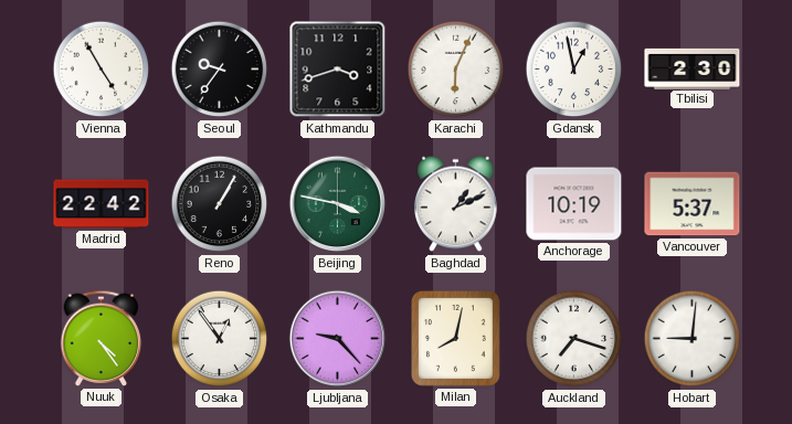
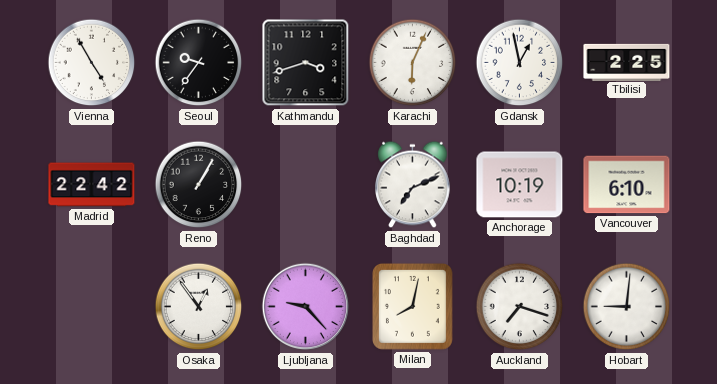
Tbilisi: 2:30 -> 2:25 (627, 62)
Beijing: 3:47 -> none (338, 204)
Baghdad: 1:11 -> 7:11 (413, 185)
Vancouver: 5:37 -> 6:10 (627, 185)
Nuuk: 4:24 -> none (102, 338)
